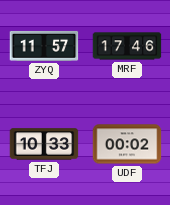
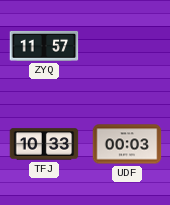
MRF: 17:46 -> none (127, 46)
UDF: 00:02 -> 00:03 (127, 144)
